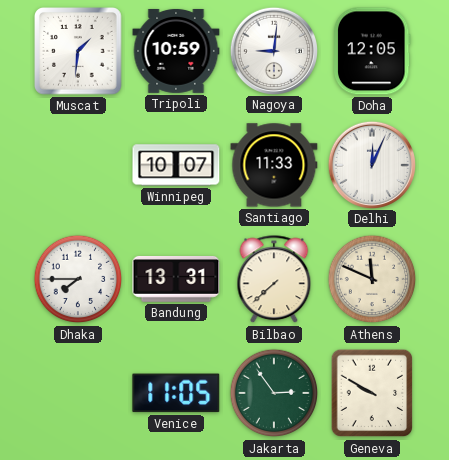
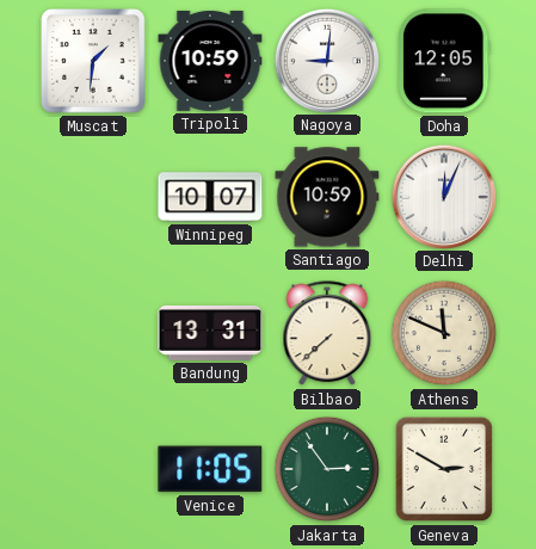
Santiago: 11:33 -> 10:59 (327, 197)
Dhaka: 7:45 -> none (78, 279)
Geneva: 9:50 -> 2:50 (444, 469)
